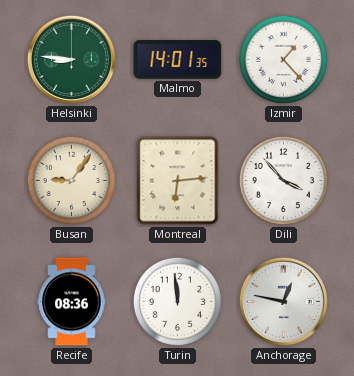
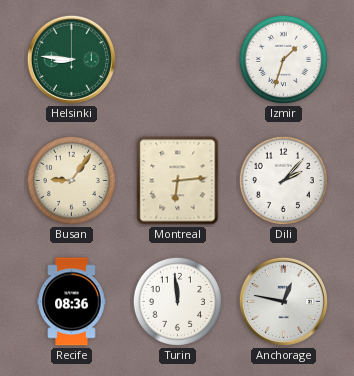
Malmo: 14:01 -> none (178, 60)
Izmir: 1:23 -> 1:33 (283, 59)
Dili: 3:53 -> 2:07 (283, 180)
